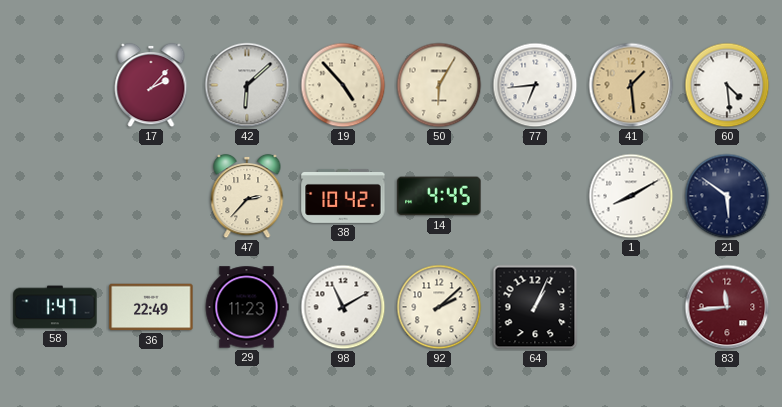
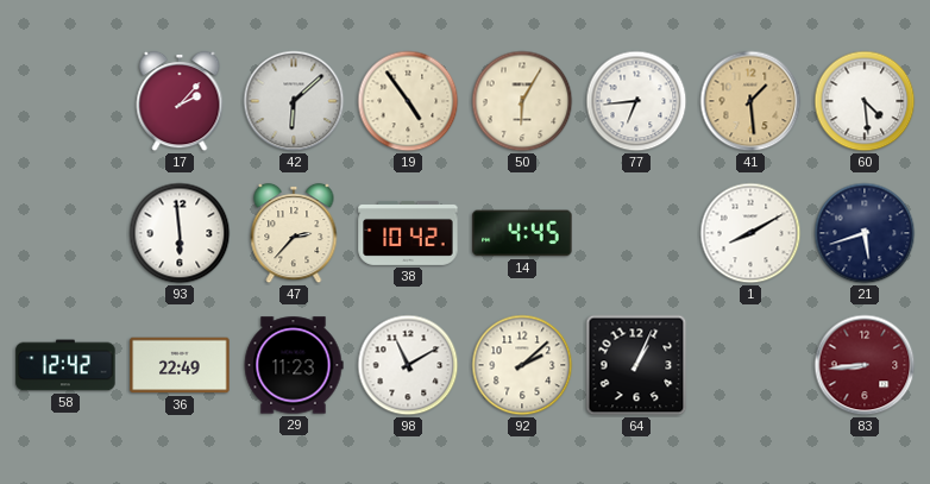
19: 4:53 -> 4:54 (408, 101)
93: none -> 5:59 (180, 233)
21: 5:51 -> 5:42 (865, 233)
58: 1:47 -> 12:42 (65, 365)
83: 11:44 -> 8:44 (865, 365)
